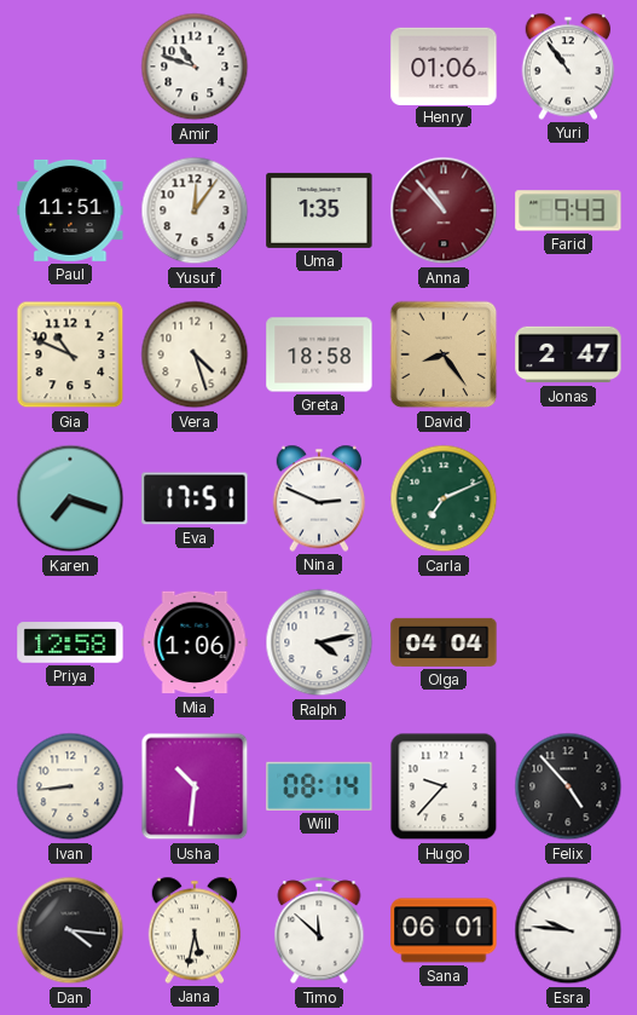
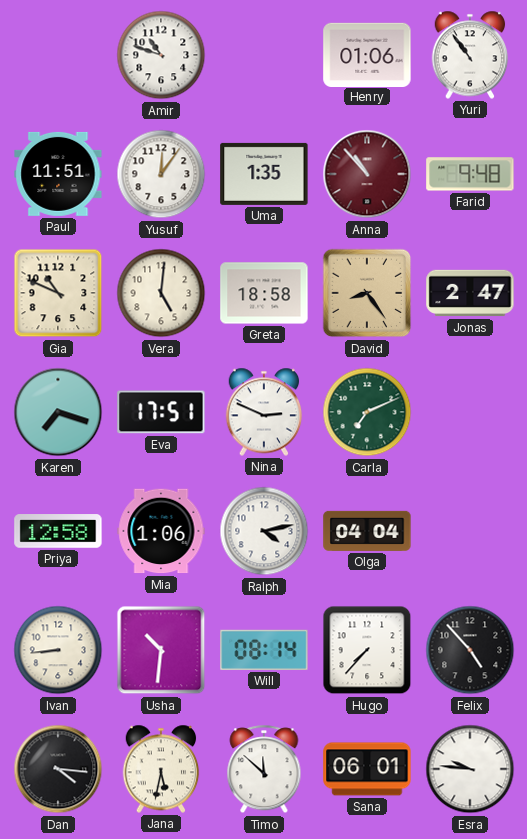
Farid: 9:43 -> 9:48 (470, 174)
Vera: 4:27 -> 5:01 (161, 293)
Hugo: 9:37 -> 7:37 (367, 650)
